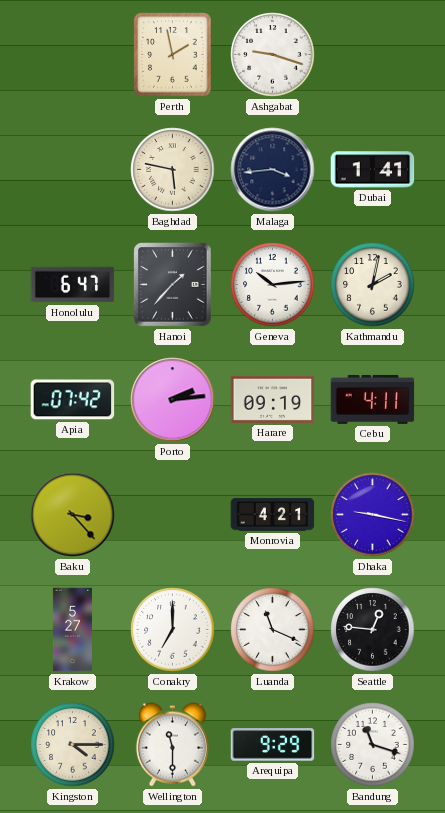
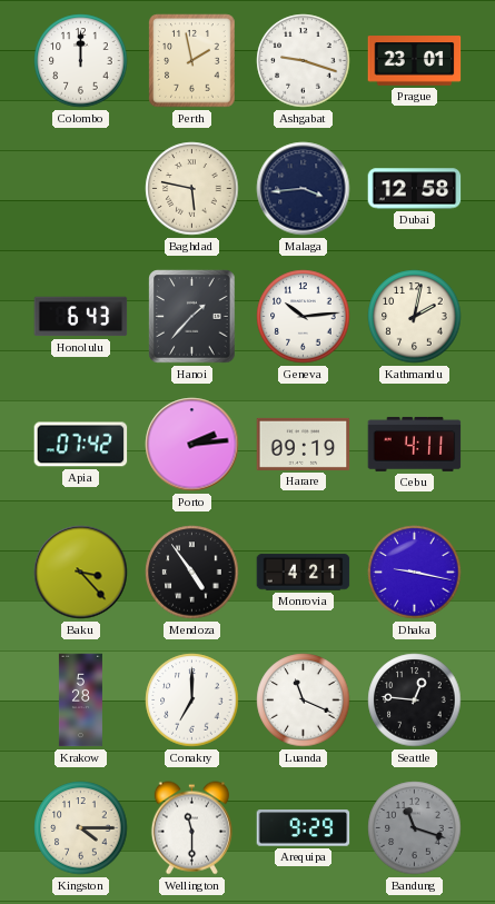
Colombo: none -> 12:00 (81, 61)
Prague: none -> 23:01 (415, 61)
Dubai: 1:41 -> 12:58 (415, 189)
Honolulu: 6:47 -> 6:43 (81, 317)
Mendoza: none -> 4:54 (192, 573)
Krakow: 5:27 -> 5:28 (80, 701)
Bandung dial: white -> grey (415, 828)
